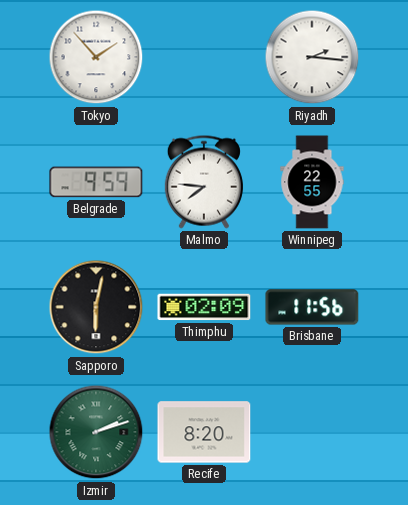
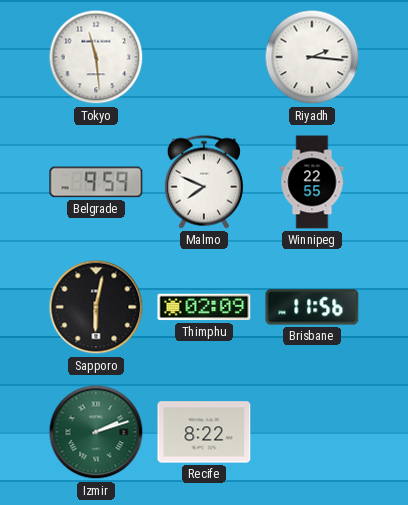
Tokyo: 1:53 -> 11:29 (96, 57)
Malmo: 7:46 -> 7:49 (204, 182)
Recife: 8:20 -> 8:22 (204, 432)
